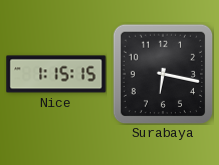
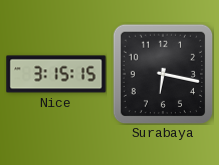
Nice: 1:15 -> 3:15 (56, 74)
